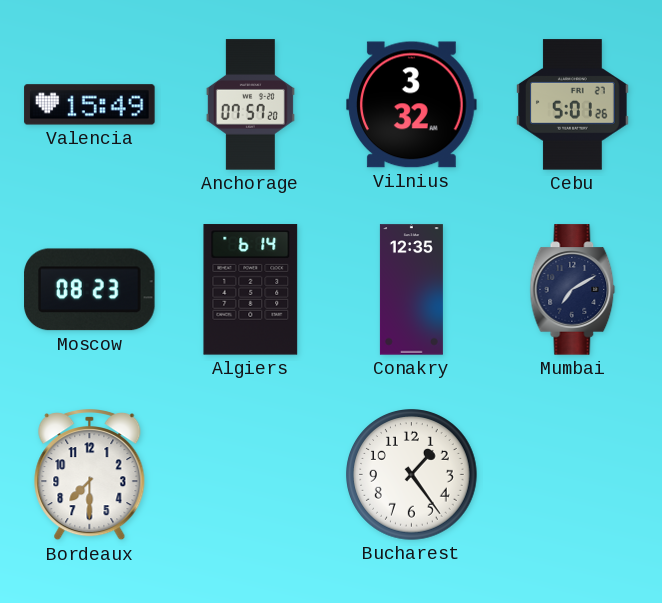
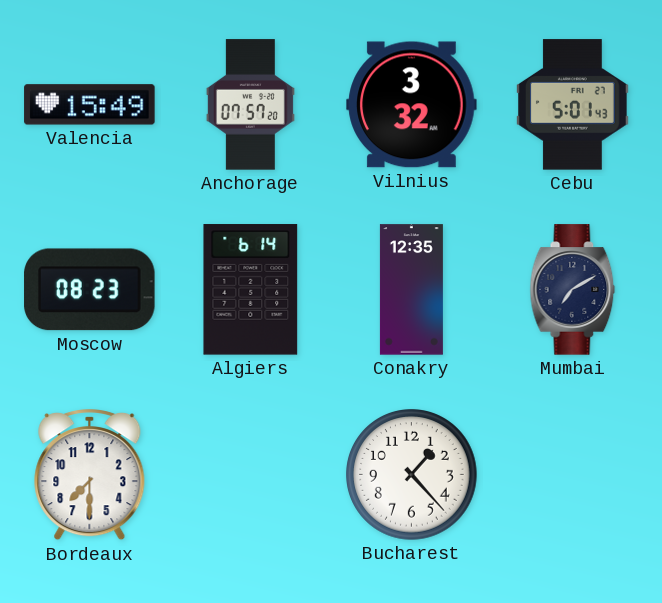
Cebu: 5:01:26 -> 5:01:43 (573, 105)
Bucharest: 1:24 -> 1:23 (412, 475)
